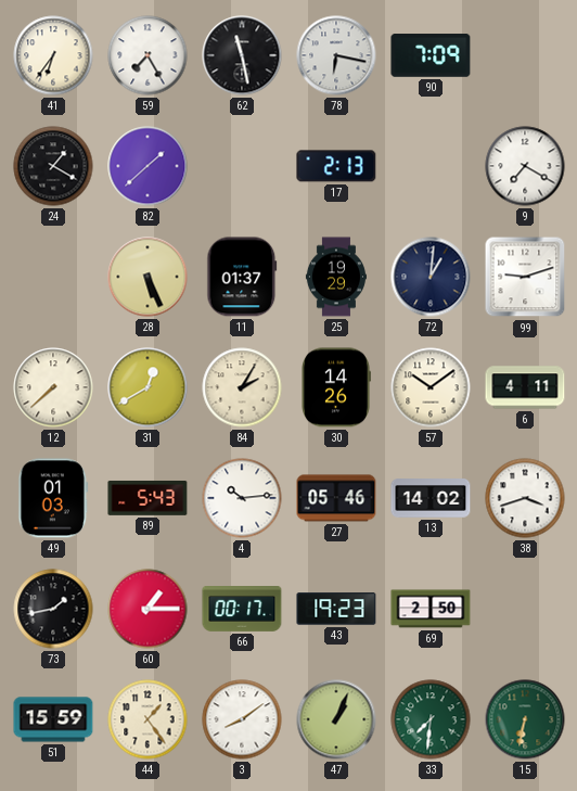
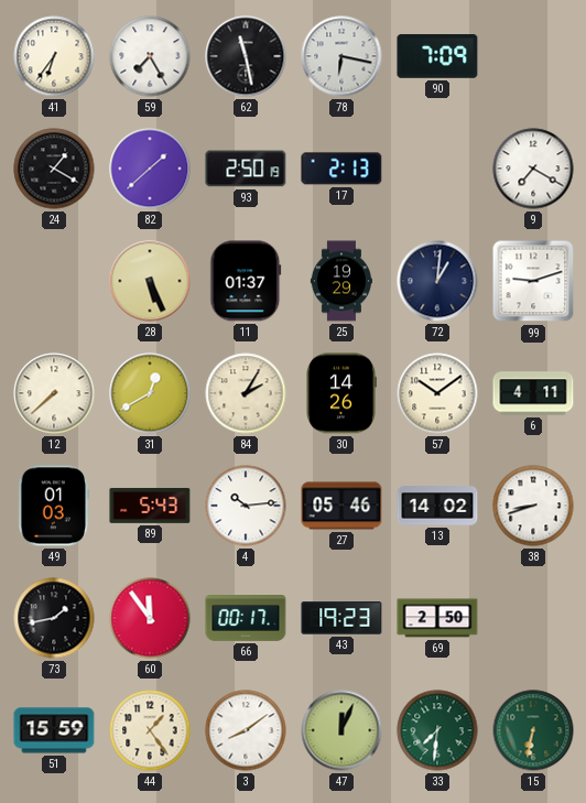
93: none -> 2:50 (246, 169)
38: 3:42 -> 8:42 (533, 506)
60: 1:15 -> 11:54 (150, 618)
47: 1:04 -> 12:04 (341, 730)
